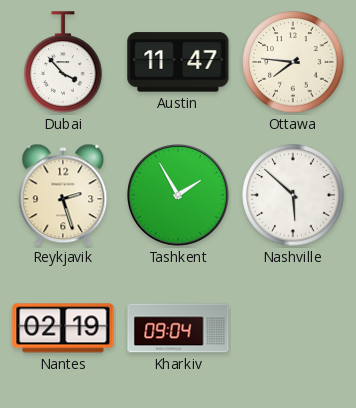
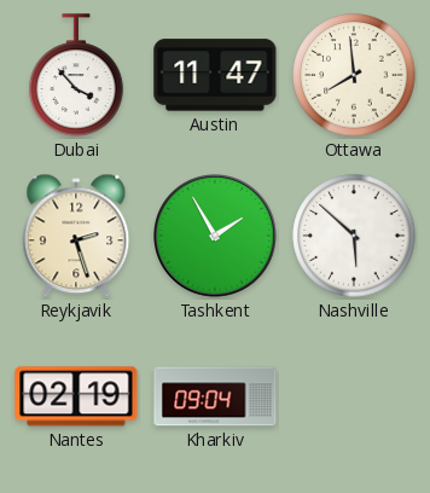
Ottawa: 7:46 -> 7:59 (354, 75)
